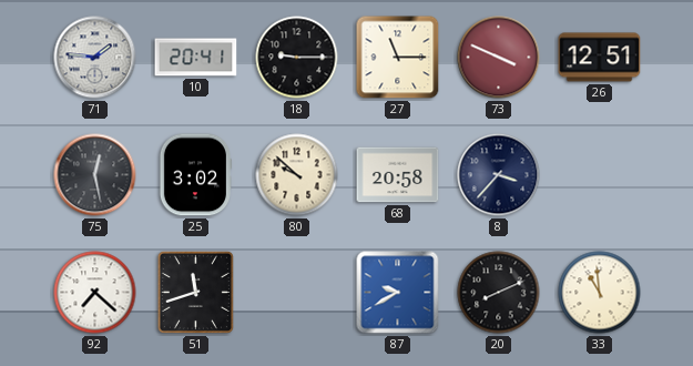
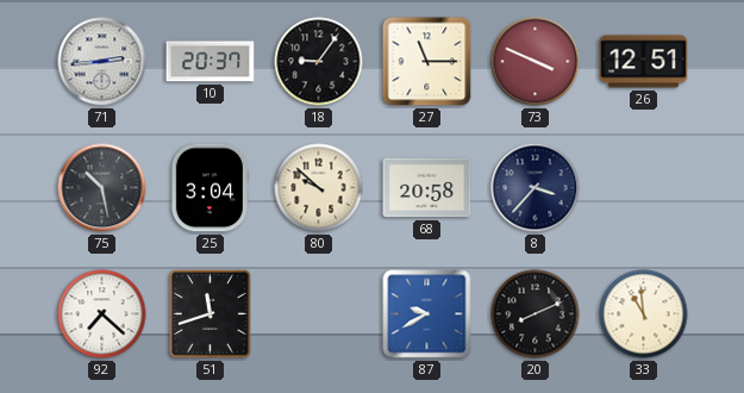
71: 1:46 -> 2:44 (102, 62)
10: 20:41 -> 20:37 (211, 62)
18: 9:15 -> 9:06 (319, 62)
75: 12:28 -> 10:28 (102, 188)
25: 3:02 -> 3:04 (208, 188)
